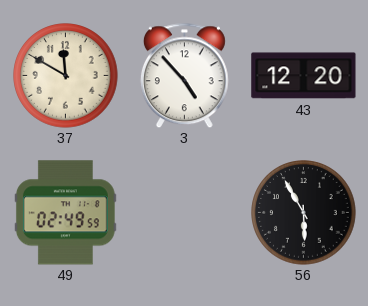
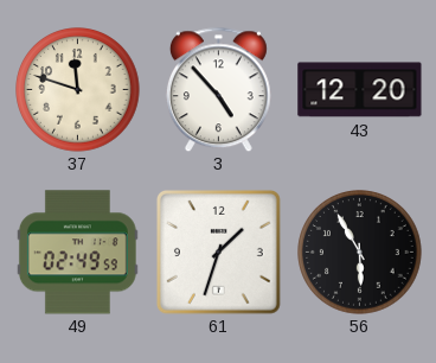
37: 11:50 -> 11:48 (78, 90)
61: none -> 1:33 (218, 251)
